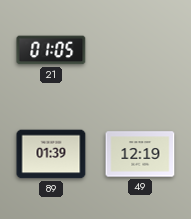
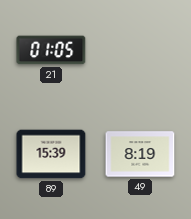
89: 01:39 -> 15:39 (51, 154)
49: 12:19 -> 8:19 (140, 154)
